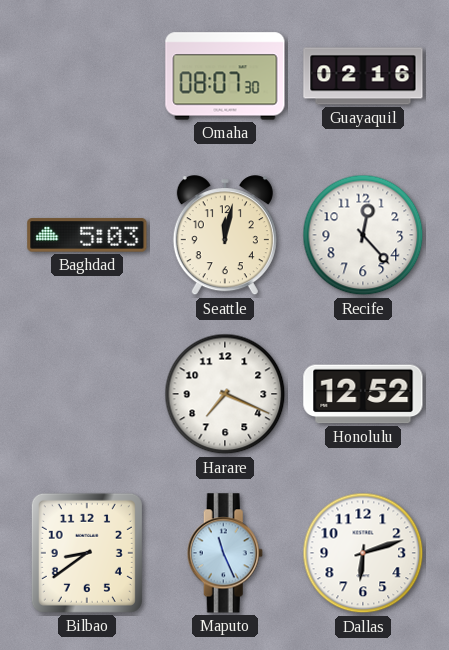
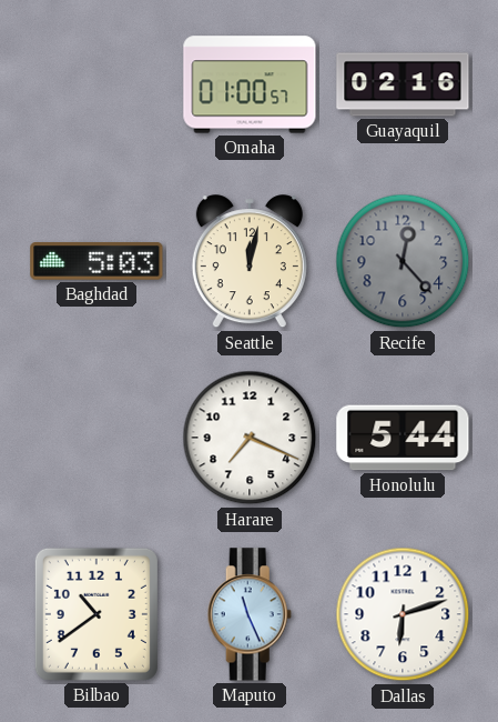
Omaha: 08:07 -> 01:00 (250, 84)
Recife dial: white -> grey (403, 261)
Honolulu: 12:52 -> 5:44 (403, 438)
Bilbao: 8:39 -> 10:39 (96, 614)
